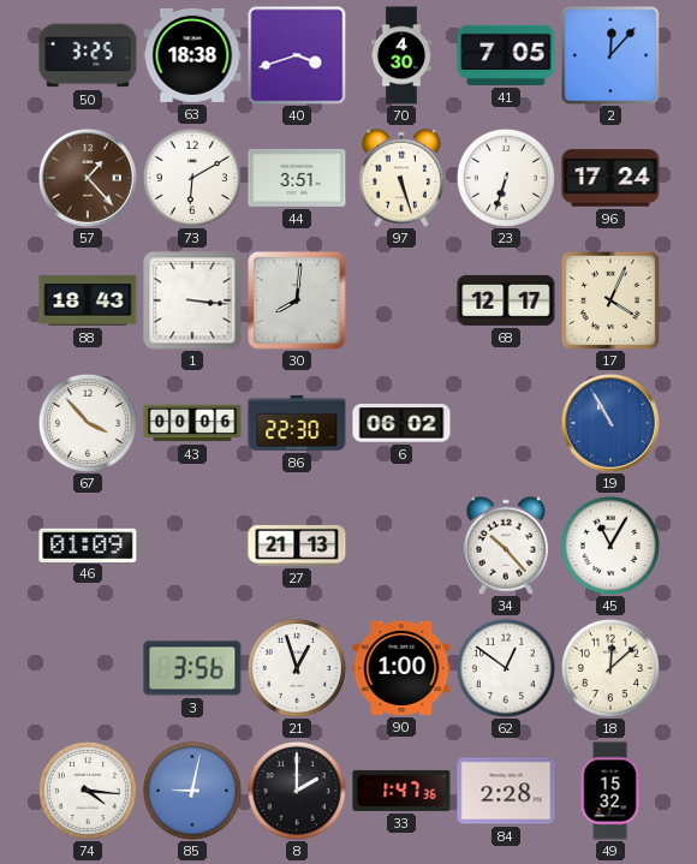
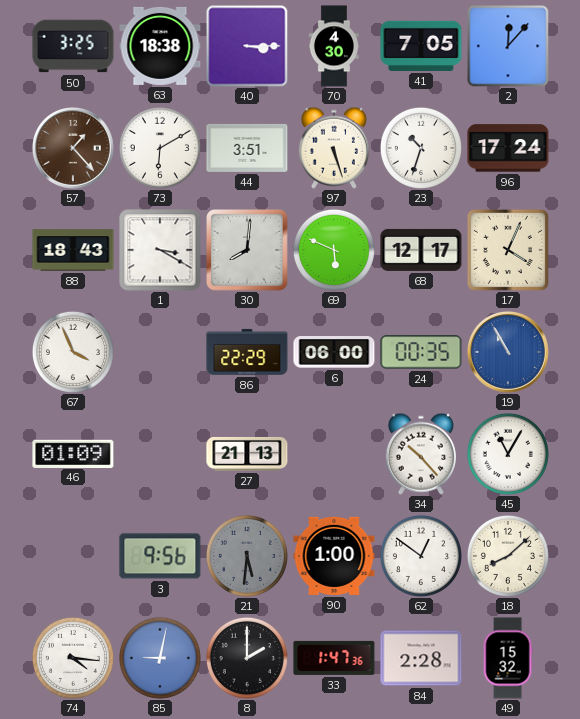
40: 3:42 -> 3:15 (247, 46)
23: 6:33 -> 10:33 (421, 148)
1: 3:16 -> 3:20 (160, 250)
69: none -> 5:49 (334, 250)
67: 3:53 -> 3:56 (73, 352)
43: 00:06 -> none (192, 423)
86: 22:30 -> 22:29 (247, 352)
6: 06:02 -> 06:00 (334, 353)
24: none -> 00:35 (421, 352)
3: 3:56 -> 9:56 (160, 556)
21: 12:57 -> 5:31 (247, 556)
21 dial: white -> grey (247, 556)
18: 12:08 -> 8:08 (508, 556)
